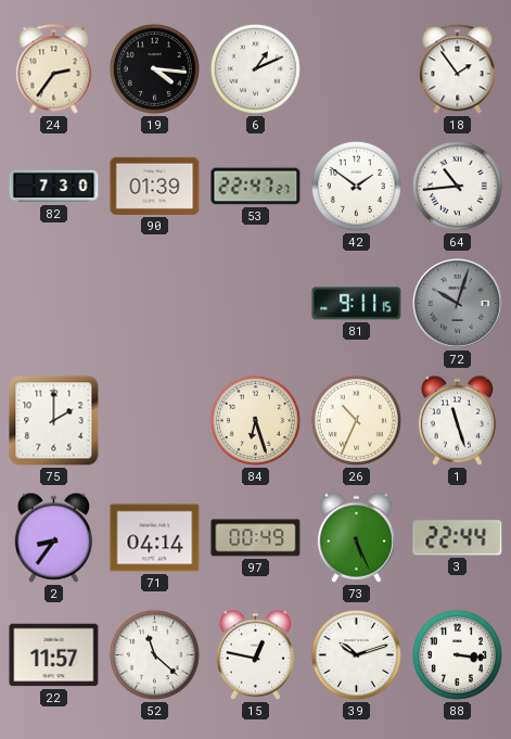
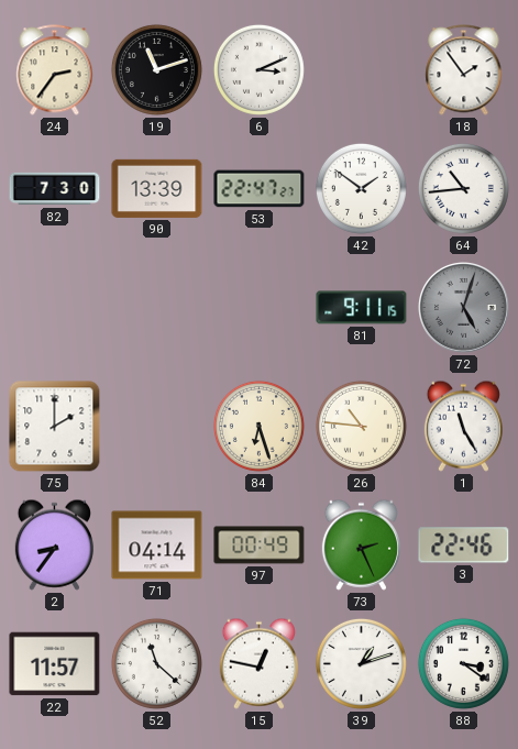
19: 4:16 -> 11:12 (156, 69)
6: 1:11 -> 3:11 (258, 69)
90: 01:39 -> 13:39 (157, 188)
72: 10:03 -> 5:03 (464, 308)
26: 10:34 -> 10:46 (361, 426)
1: 11:27 -> 11:25 (463, 426)
73: 5:26 -> 2:26 (361, 544)
3: 22:44 -> 22:46 (464, 546)
39: 10:12 -> 1:12 (361, 663)
88: 3:16 -> 3:21 (463, 663)
